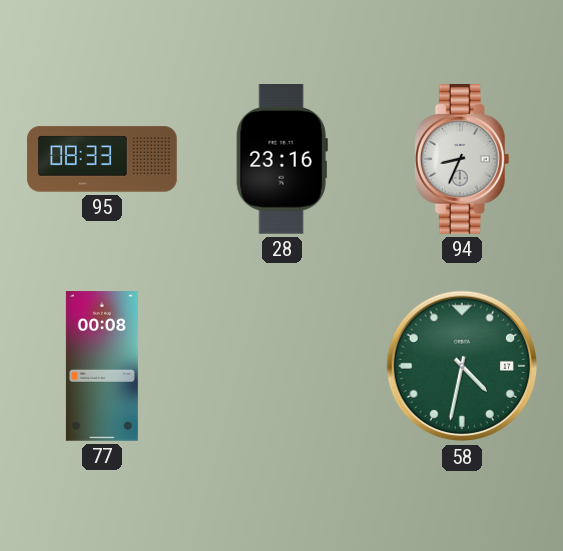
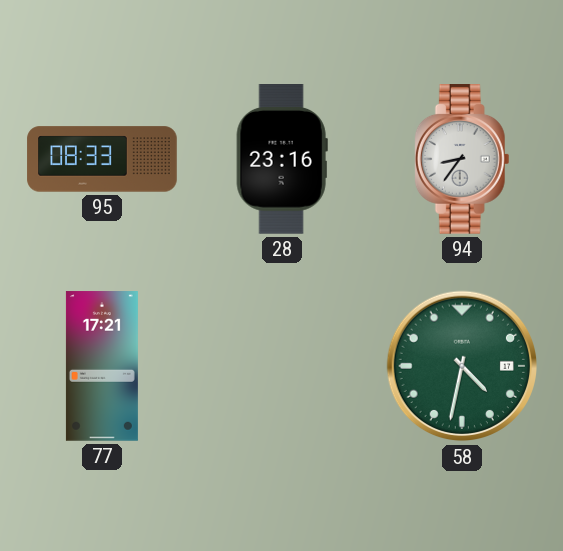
94: 8:34 -> 8:36 (462, 160)
77: 00:08 -> 17:21 (102, 366)
